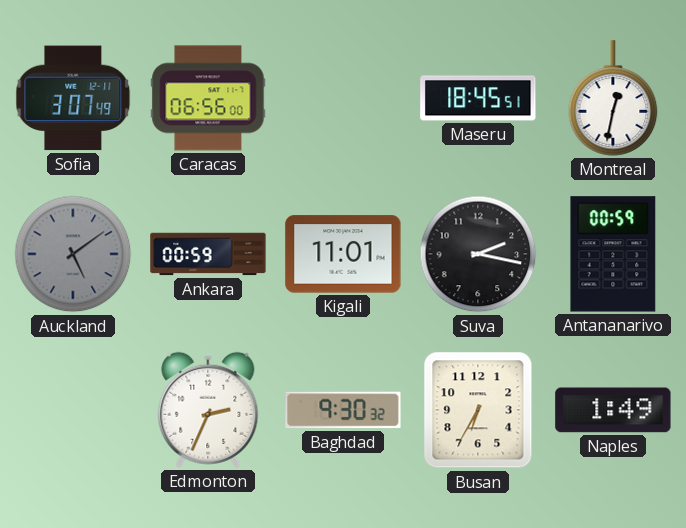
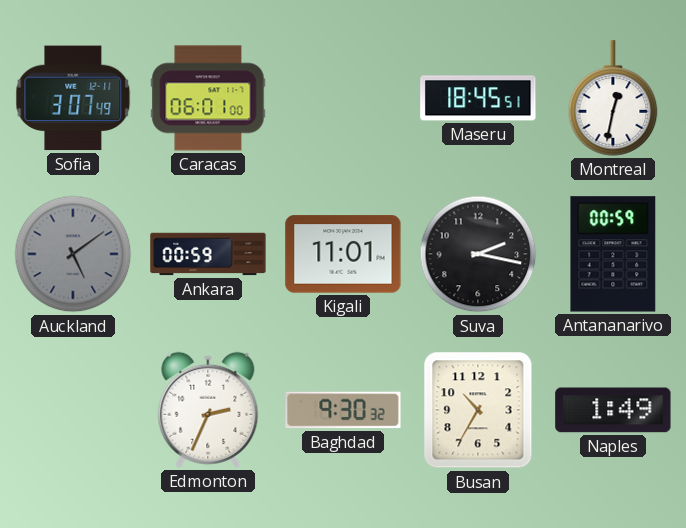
Caracas: 06:56 -> 06:01 (208, 98)
Busan: 6:35 -> 10:35 (478, 410)
